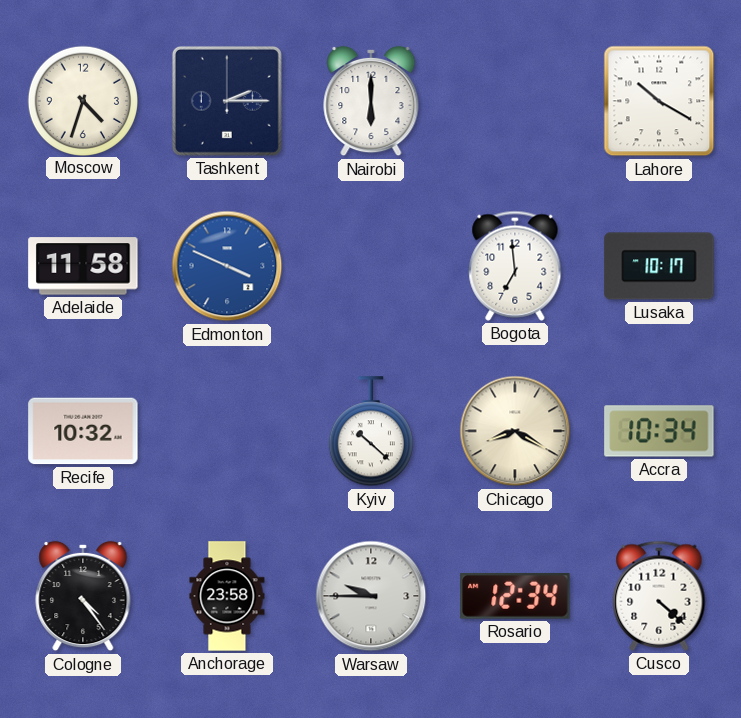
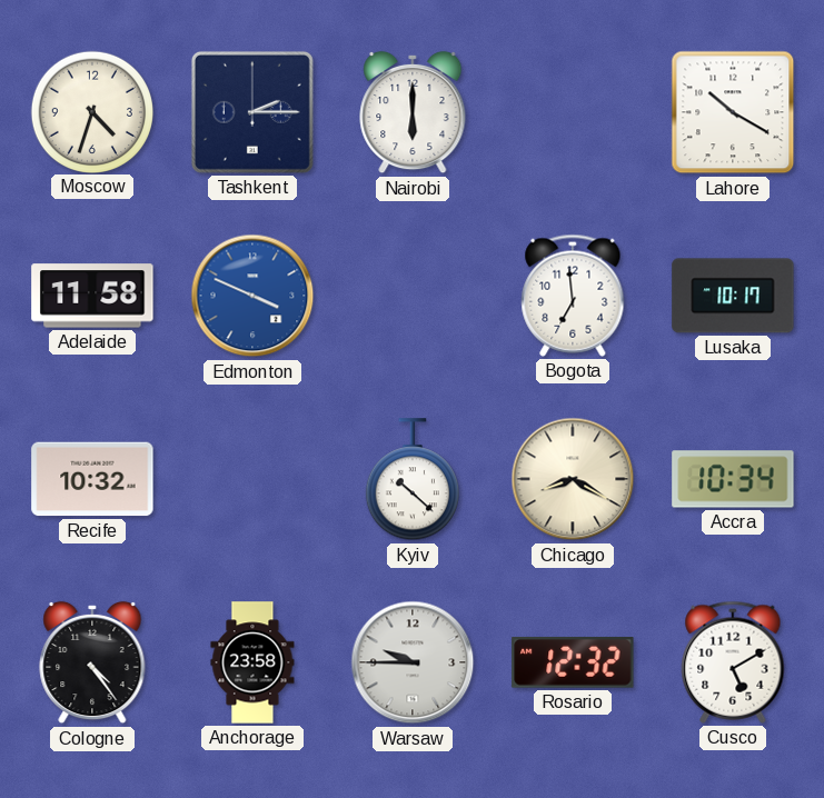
Rosario: 12:34 -> 12:32 (573, 662)
Cusco: 4:22 -> 5:10 (733, 662)
